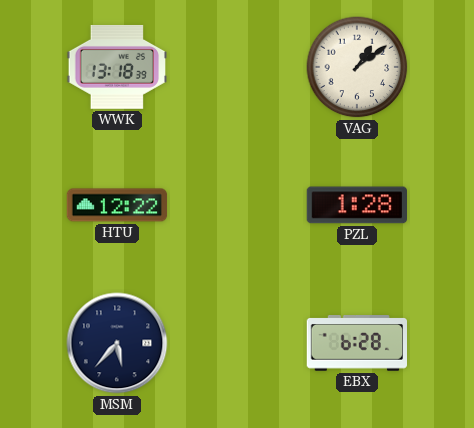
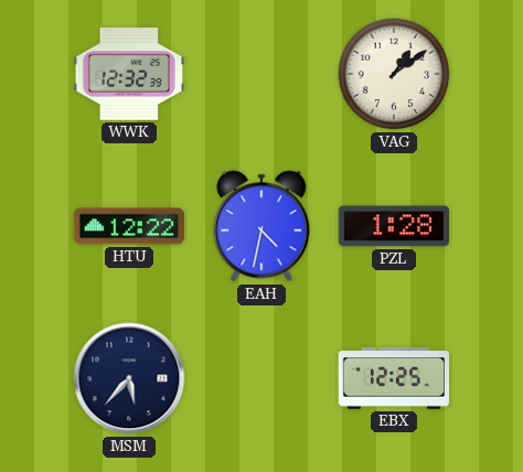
WWK: 13:18 -> 12:32 (129, 74)
EAH: none -> 4:32 (261, 226)
EBX: 6:28 -> 12:25 (394, 379)
